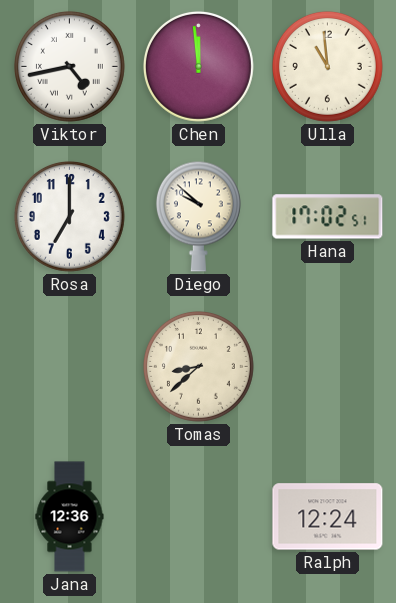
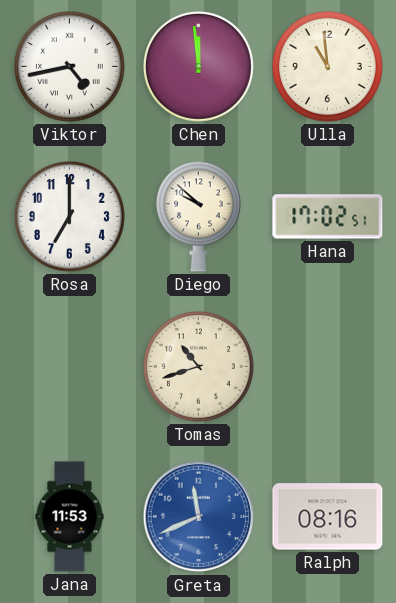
Tomas: 8:38 -> 10:42 (198, 366)
Jana: 12:36 -> 11:53 (70, 517)
Greta: none -> 11:41 (199, 517)
Ralph: 12:24 -> 08:16 (328, 517)
